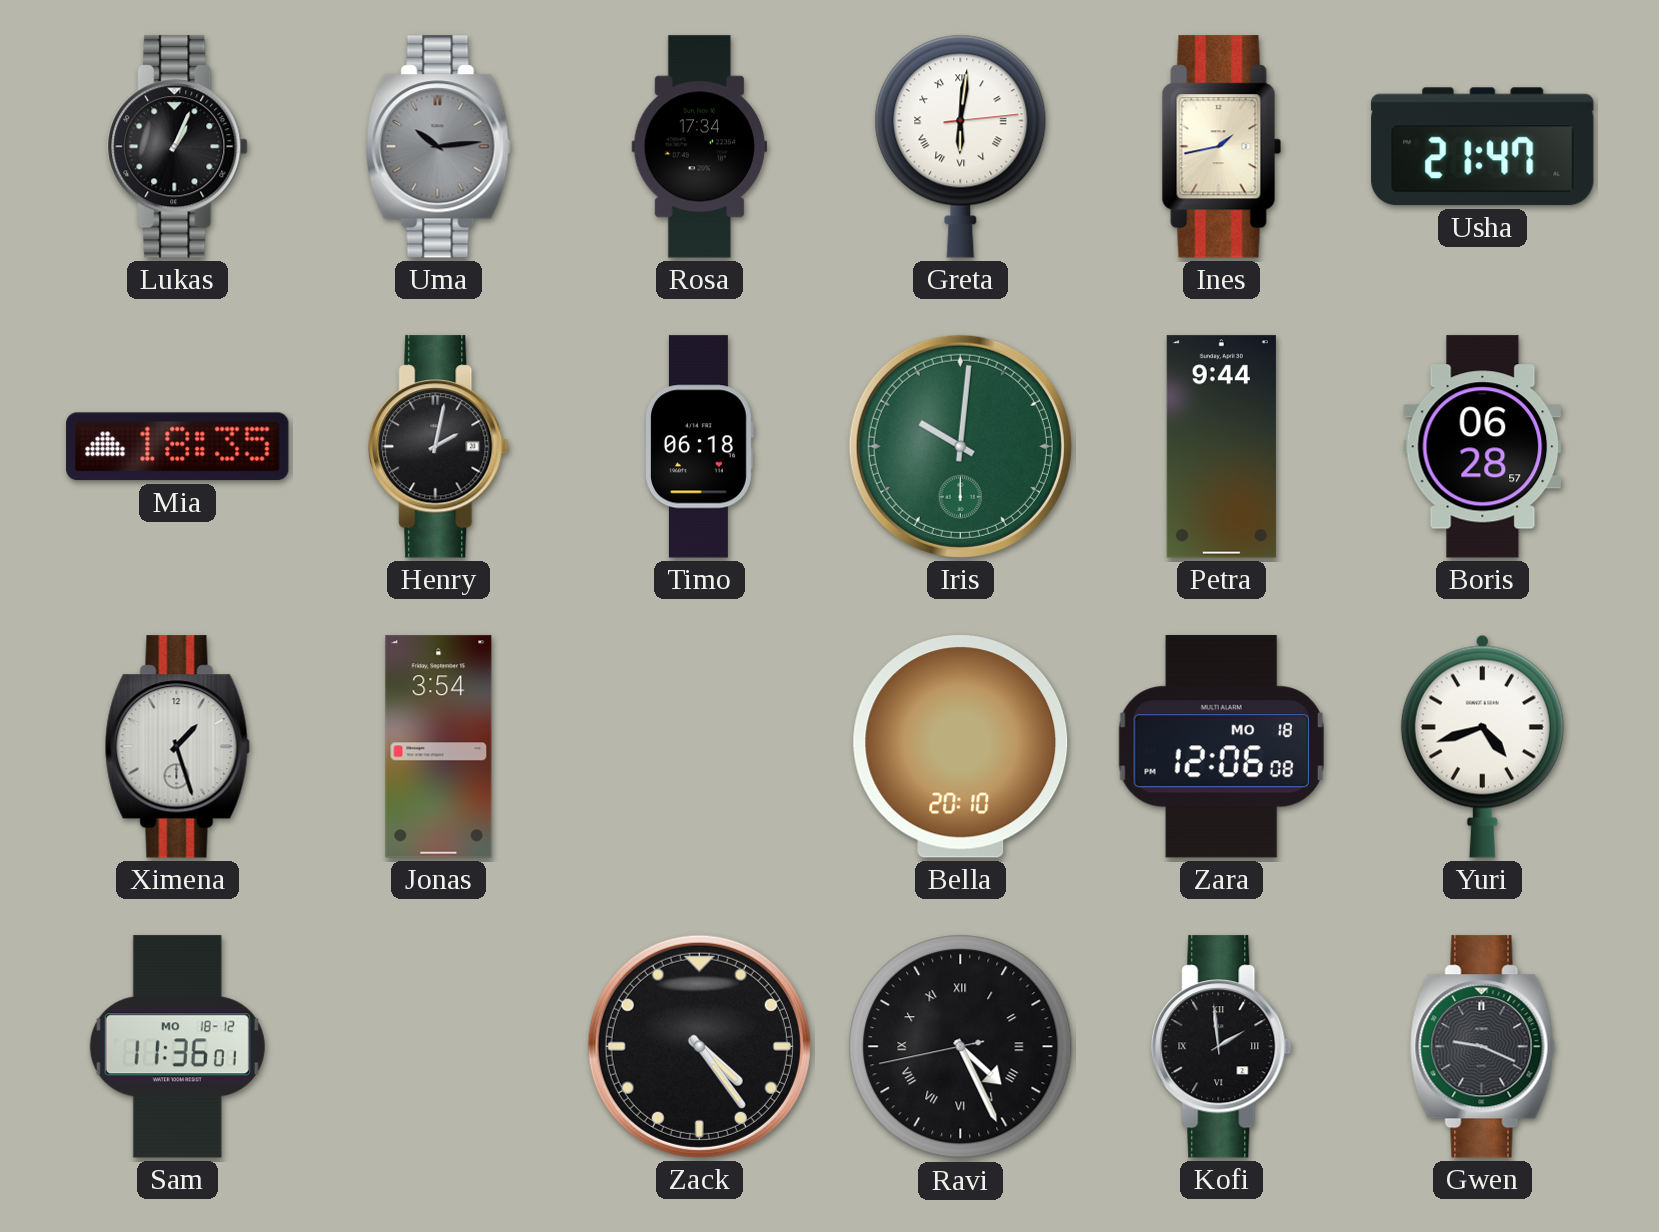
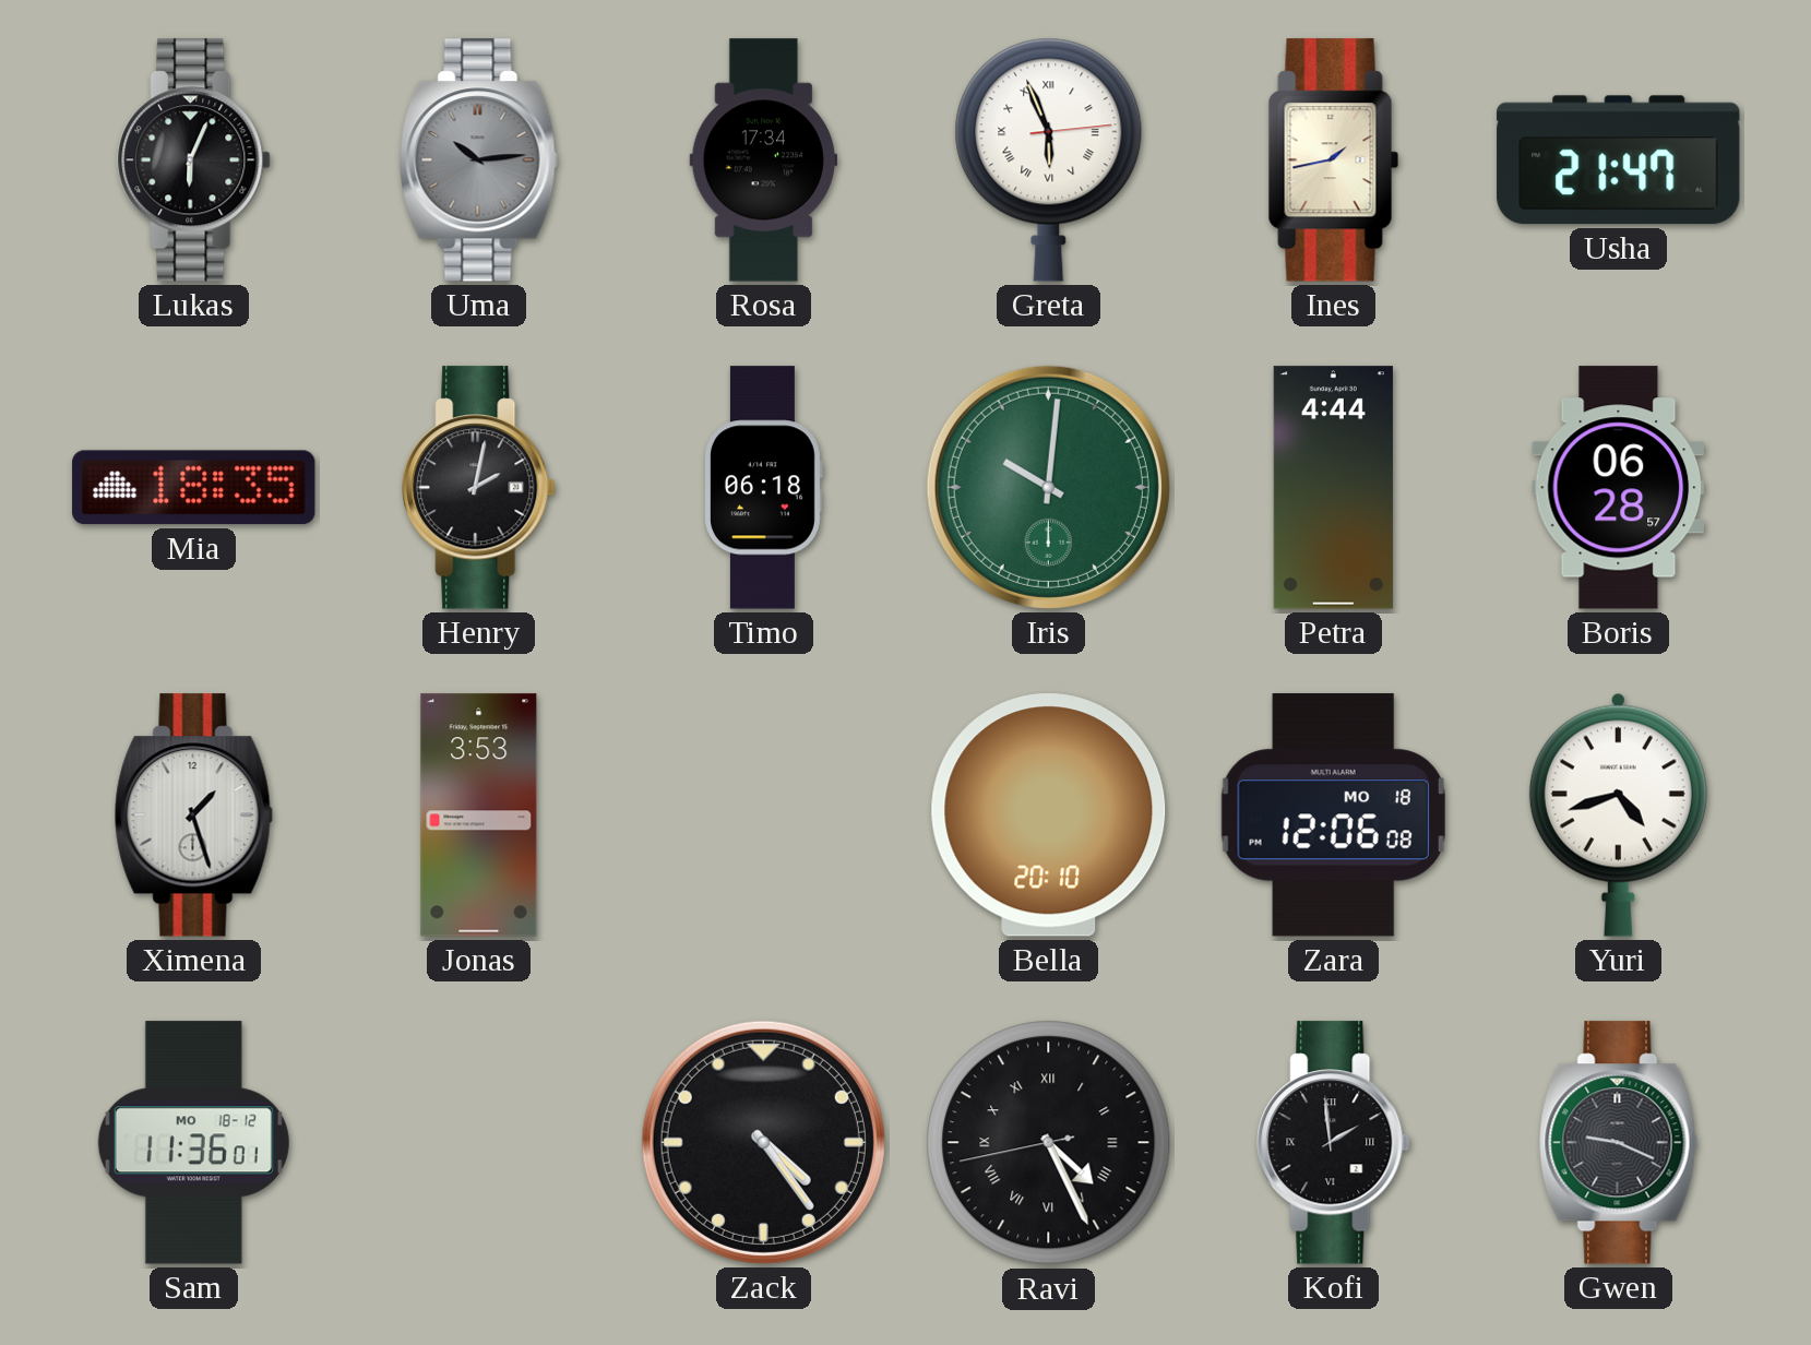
Lukas: 1:04 -> 6:04 (194, 160)
Greta: 6:01 -> 5:56 (1049, 159)
Petra: 9:44 -> 4:44 (1333, 488)
Jonas: 3:54 -> 3:53 (479, 816)
